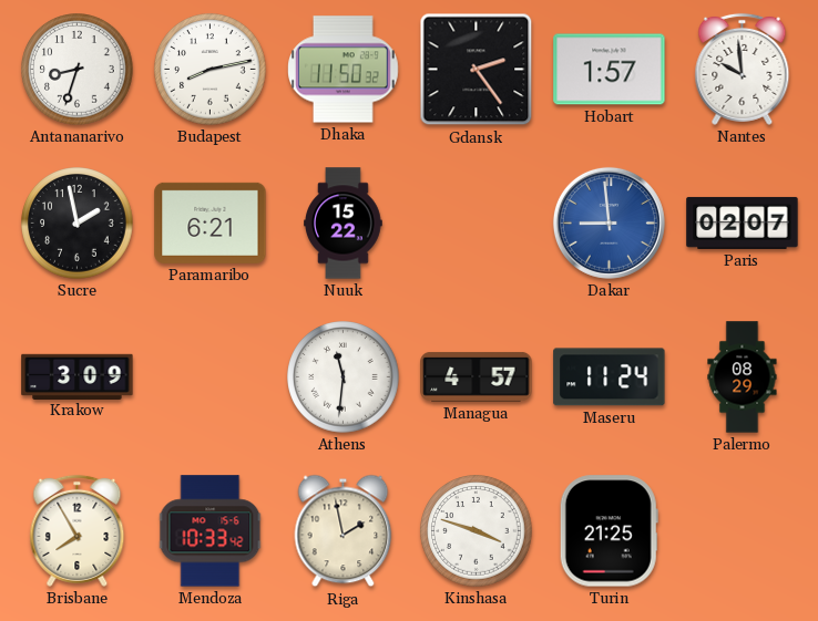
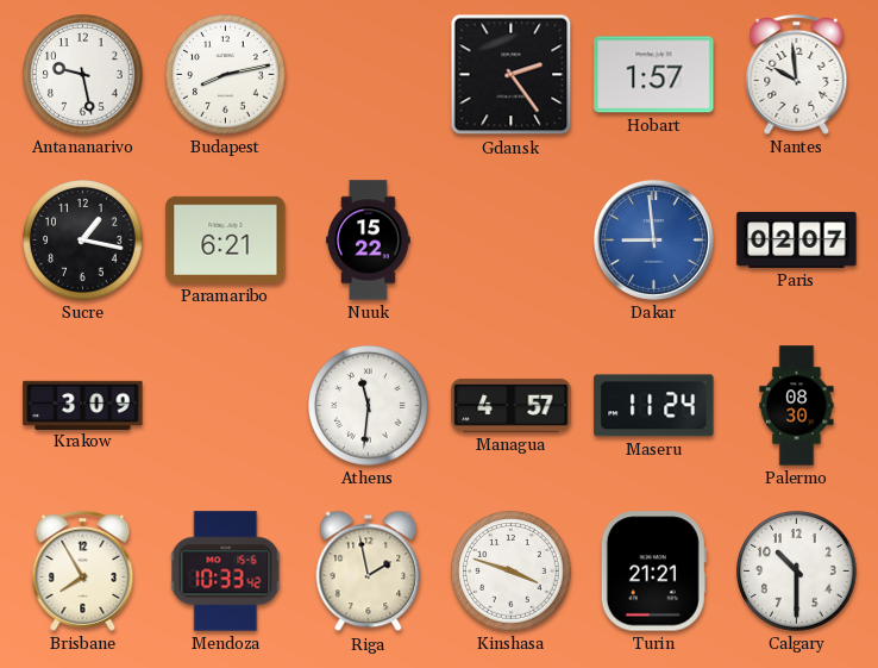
Antananarivo: 8:33 -> 9:28 (83, 75)
Dhaka: 11:50 -> none (344, 70)
Sucre: 1:58 -> 1:17 (83, 241)
Palermo: 08:29 -> 08:30 (797, 406)
Turin: 21:25 -> 21:21 (653, 572)
Calgary: none -> 10:30 (797, 572)
